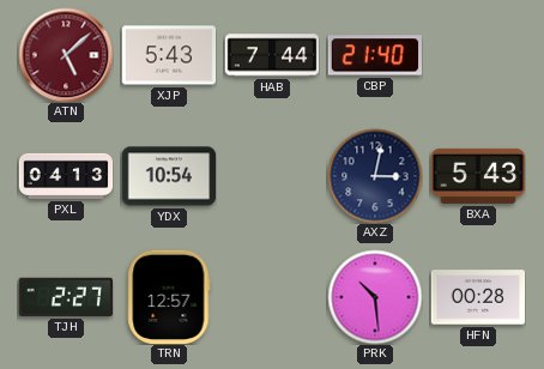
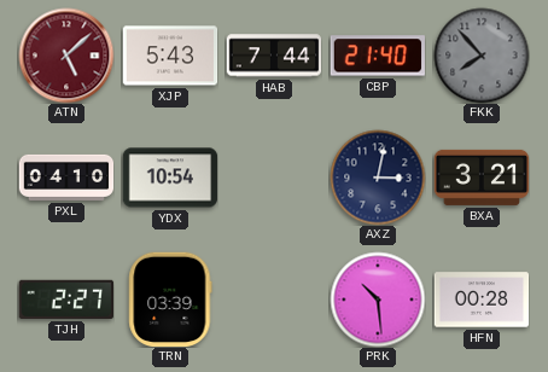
FKK: none -> 7:53 (482, 56)
PXL: 04:13 -> 04:10 (66, 178)
BXA: 5:43 -> 3:21 (482, 178)
TRN: 12:57 -> 03:39 (170, 298)
